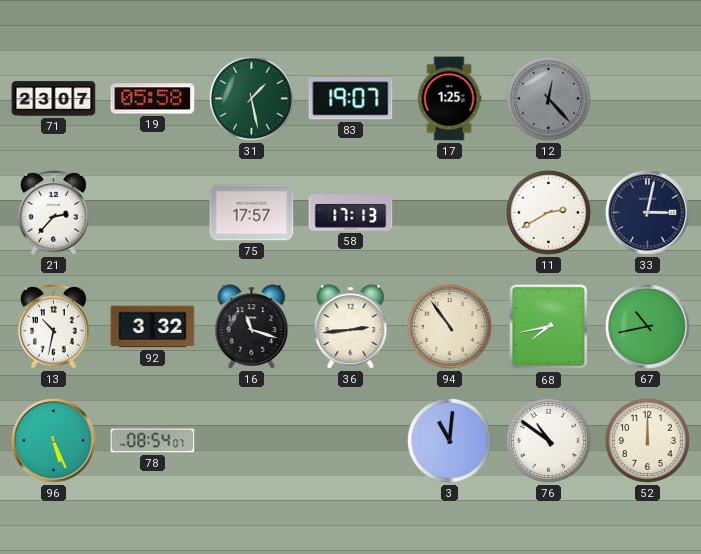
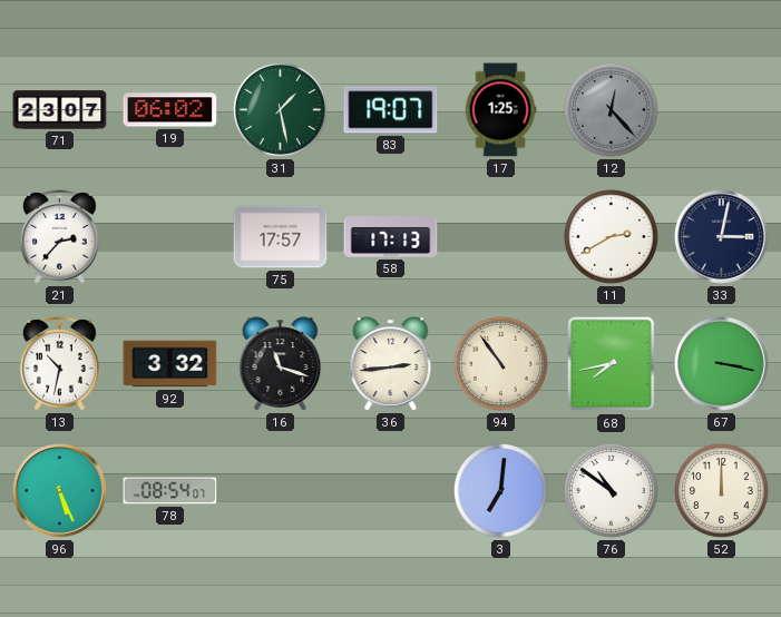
19: 05:58 -> 06:02 (170, 110)
67: 10:43 -> 3:17 (722, 364)
3: 11:01 -> 7:01 (500, 490)
